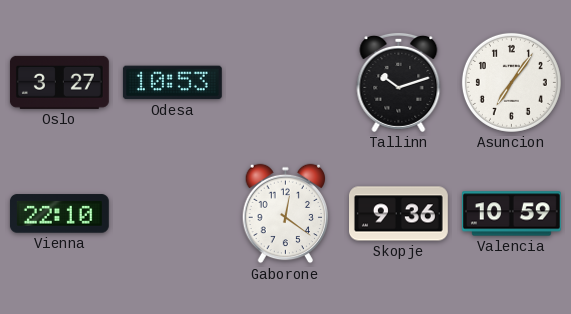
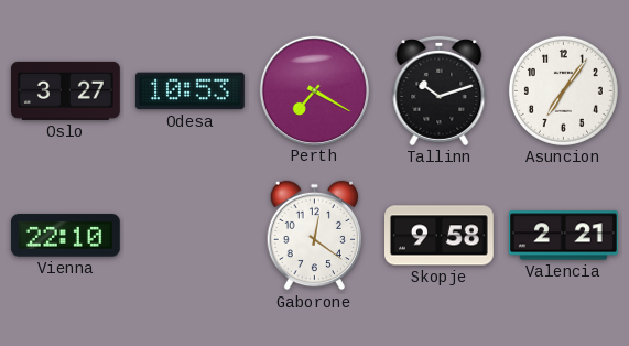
Perth: none -> 7:20 (314, 90)
Skopje: 9:36 -> 9:58 (440, 236)
Valencia: 10:59 -> 2:21 (563, 236)
